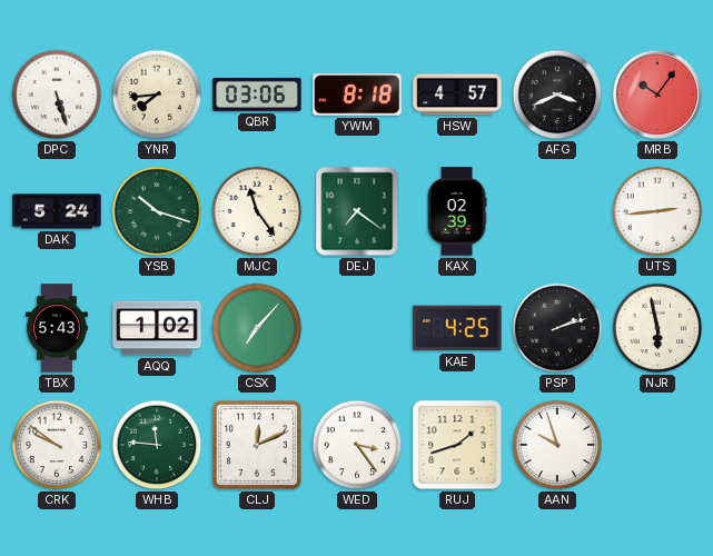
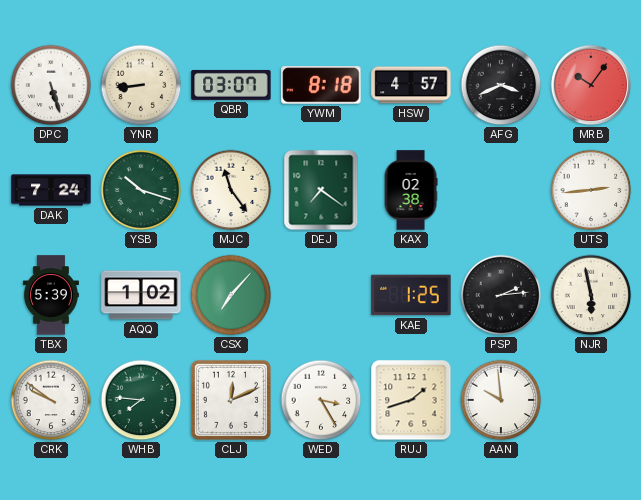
YNR: 7:44 -> 8:44 (141, 85)
QBR: 03:06 -> 03:07 (231, 85)
DAK: 5:24 -> 7:24 (51, 190)
KAX: 02:39 -> 02:38 (411, 190)
TBX: 5:43 -> 5:39 (51, 295)
KAE: 4:25 -> 1:25 (411, 295)
PSP: 2:12 -> 2:14 (501, 295)
WHB: 11:46 -> 7:46 (141, 400)
WED: 3:24 -> 3:25 (321, 400)
AAN: 9:57 -> 9:59 (501, 400)
